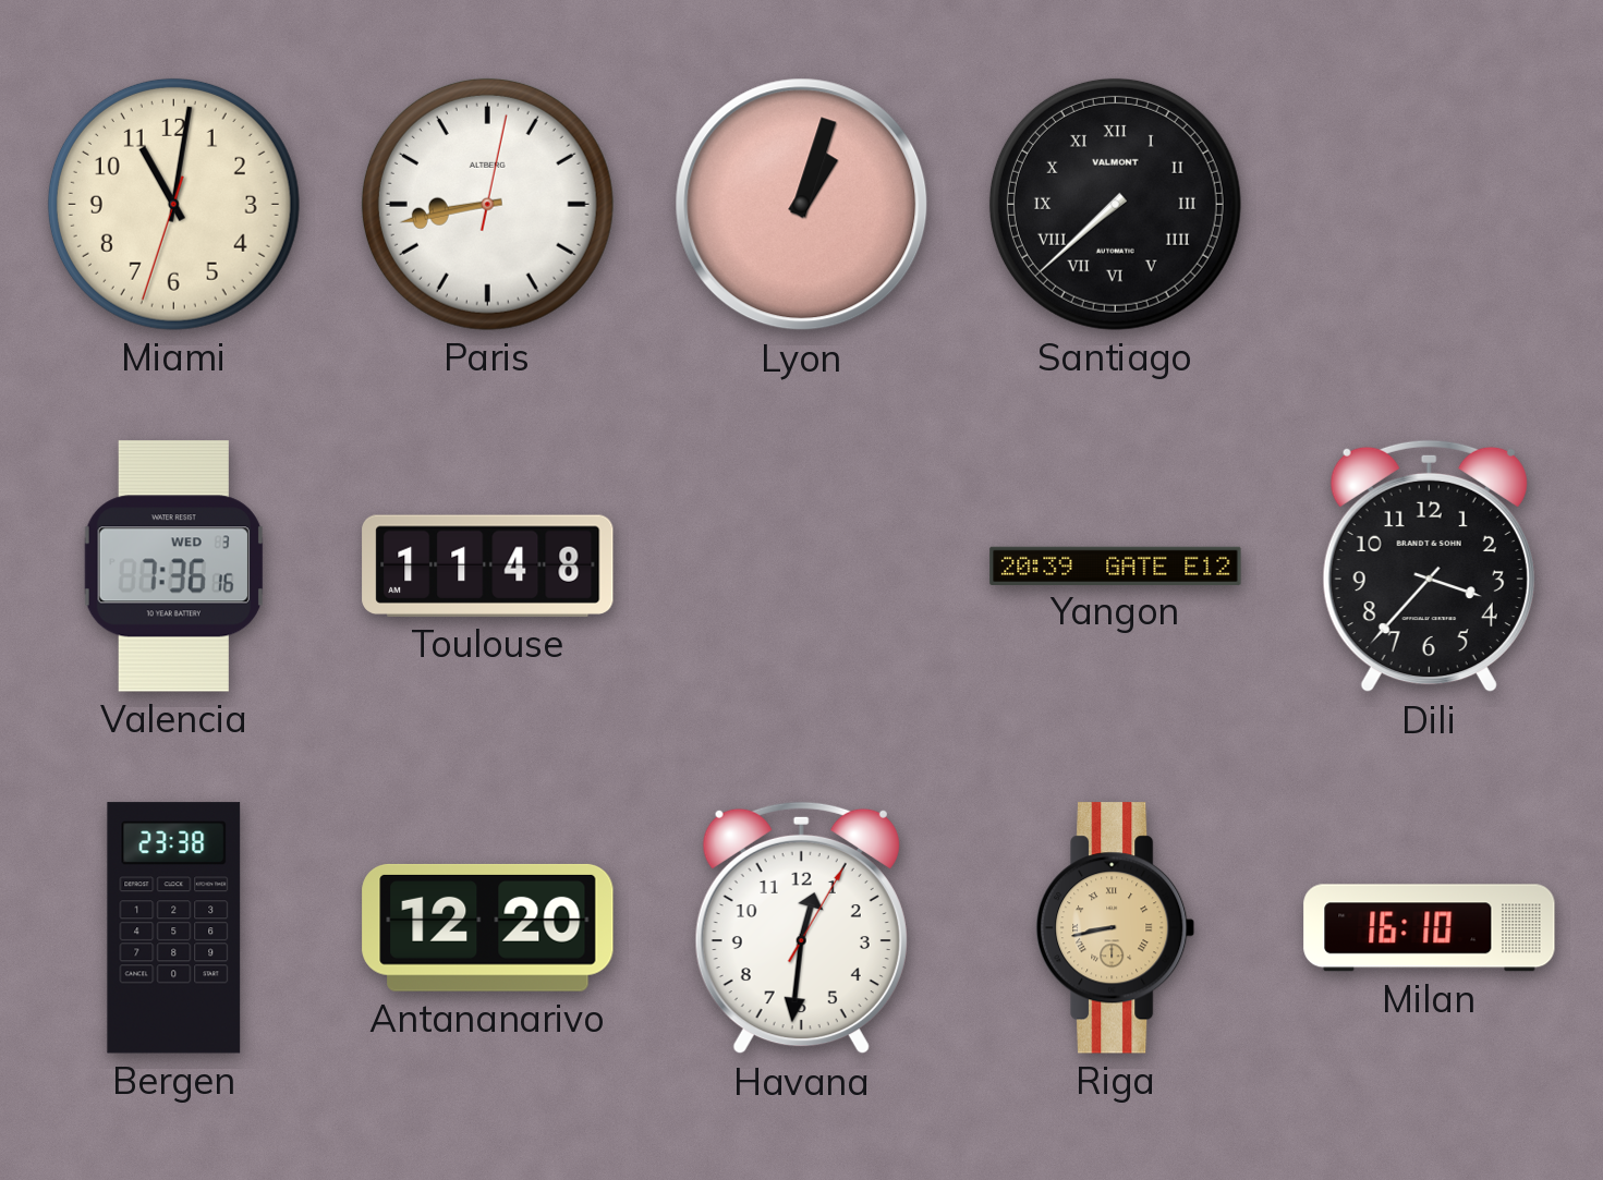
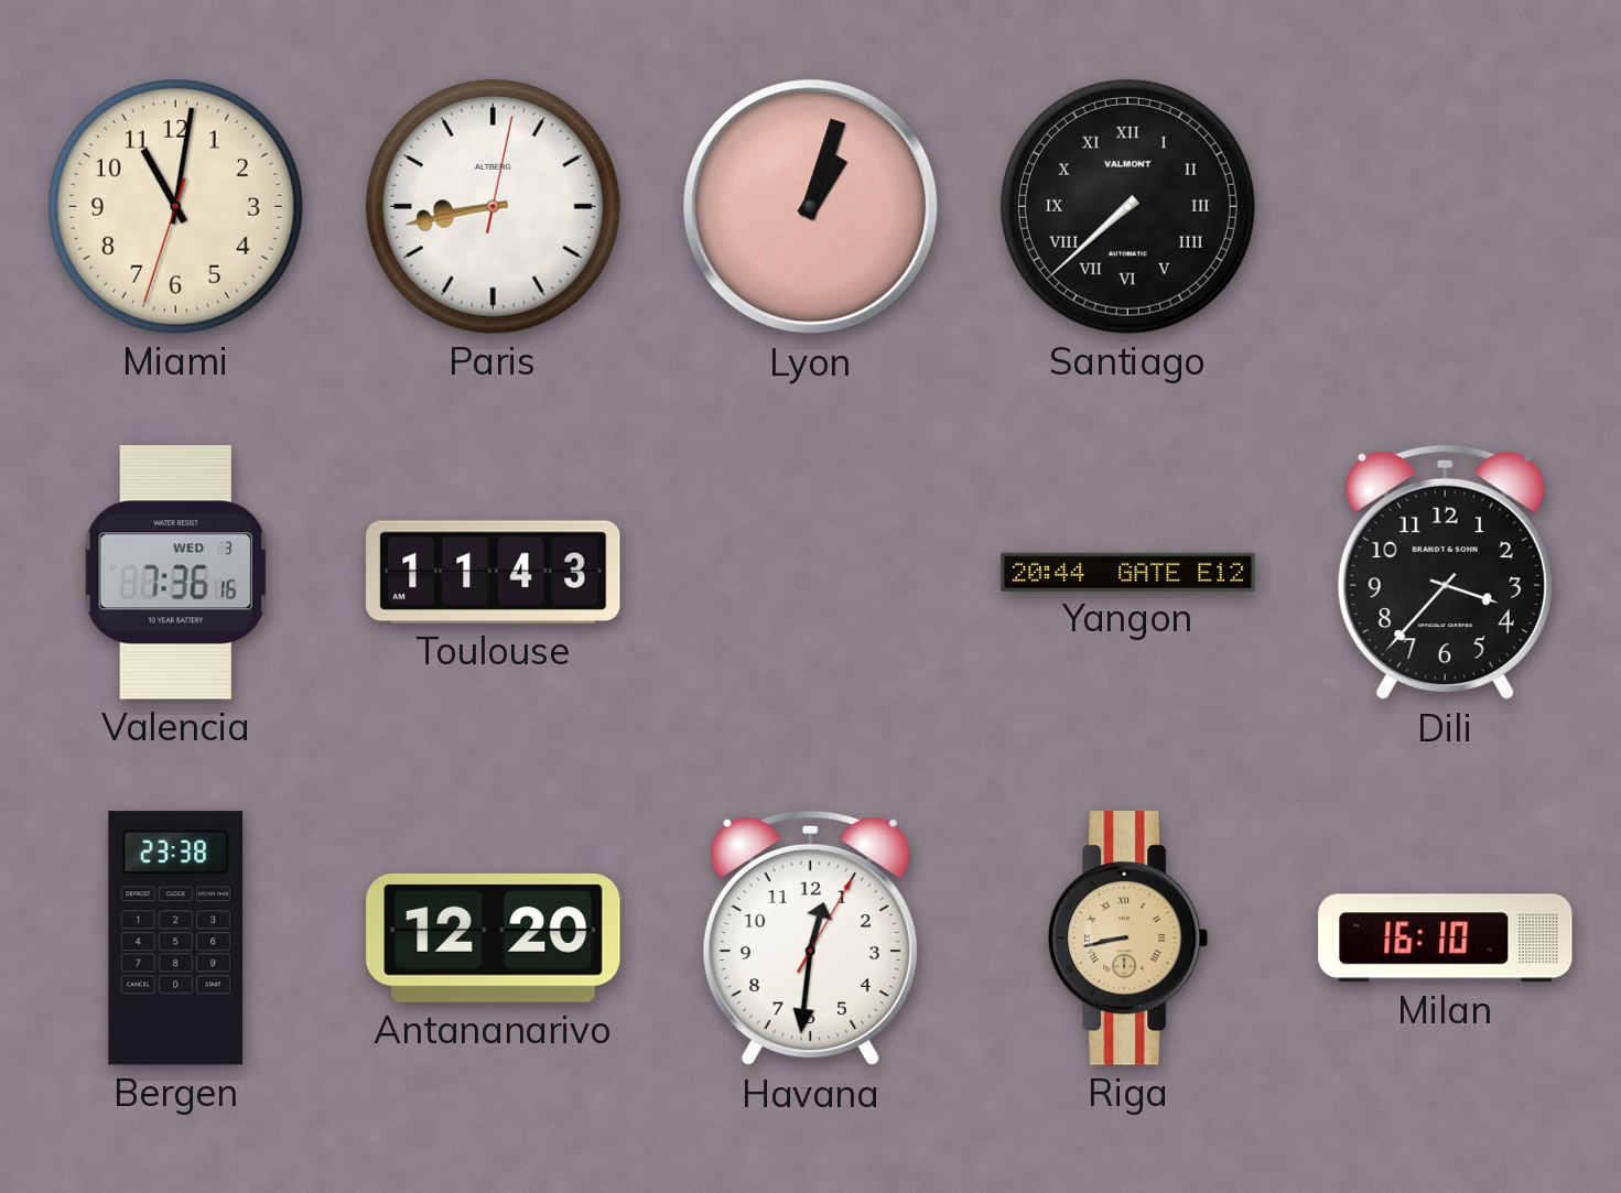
Toulouse: 11:48 -> 11:43 (494, 572)
Yangon: 20:39 -> 20:44 (1128, 572)
